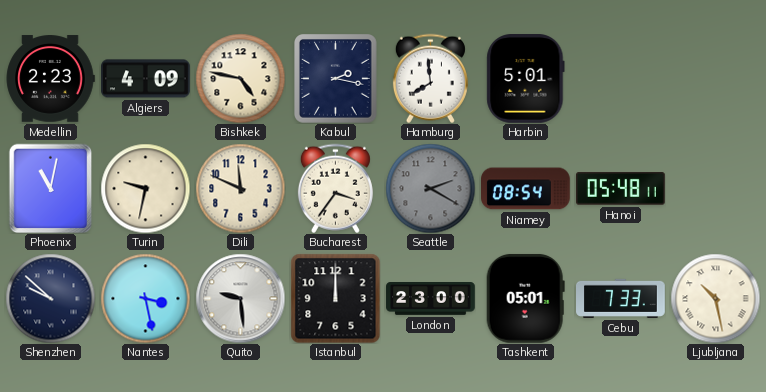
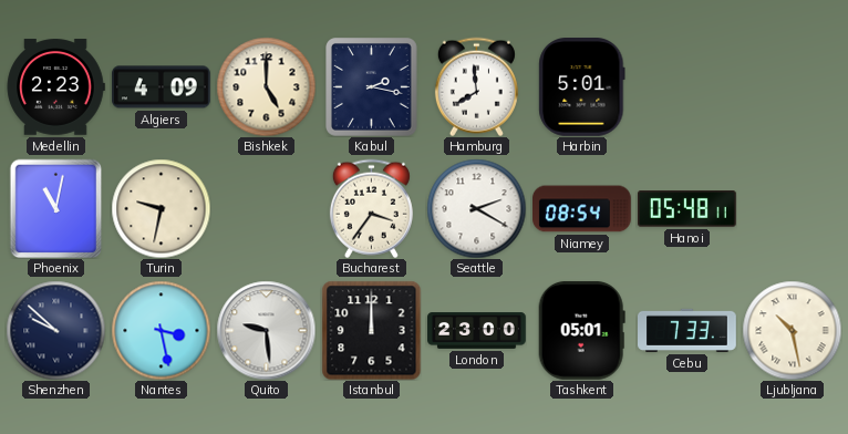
Bishkek: 4:47 -> 5:00 (266, 86)
Dili: 11:49 -> none (240, 188)
Seattle dial: grey -> white (476, 208)
